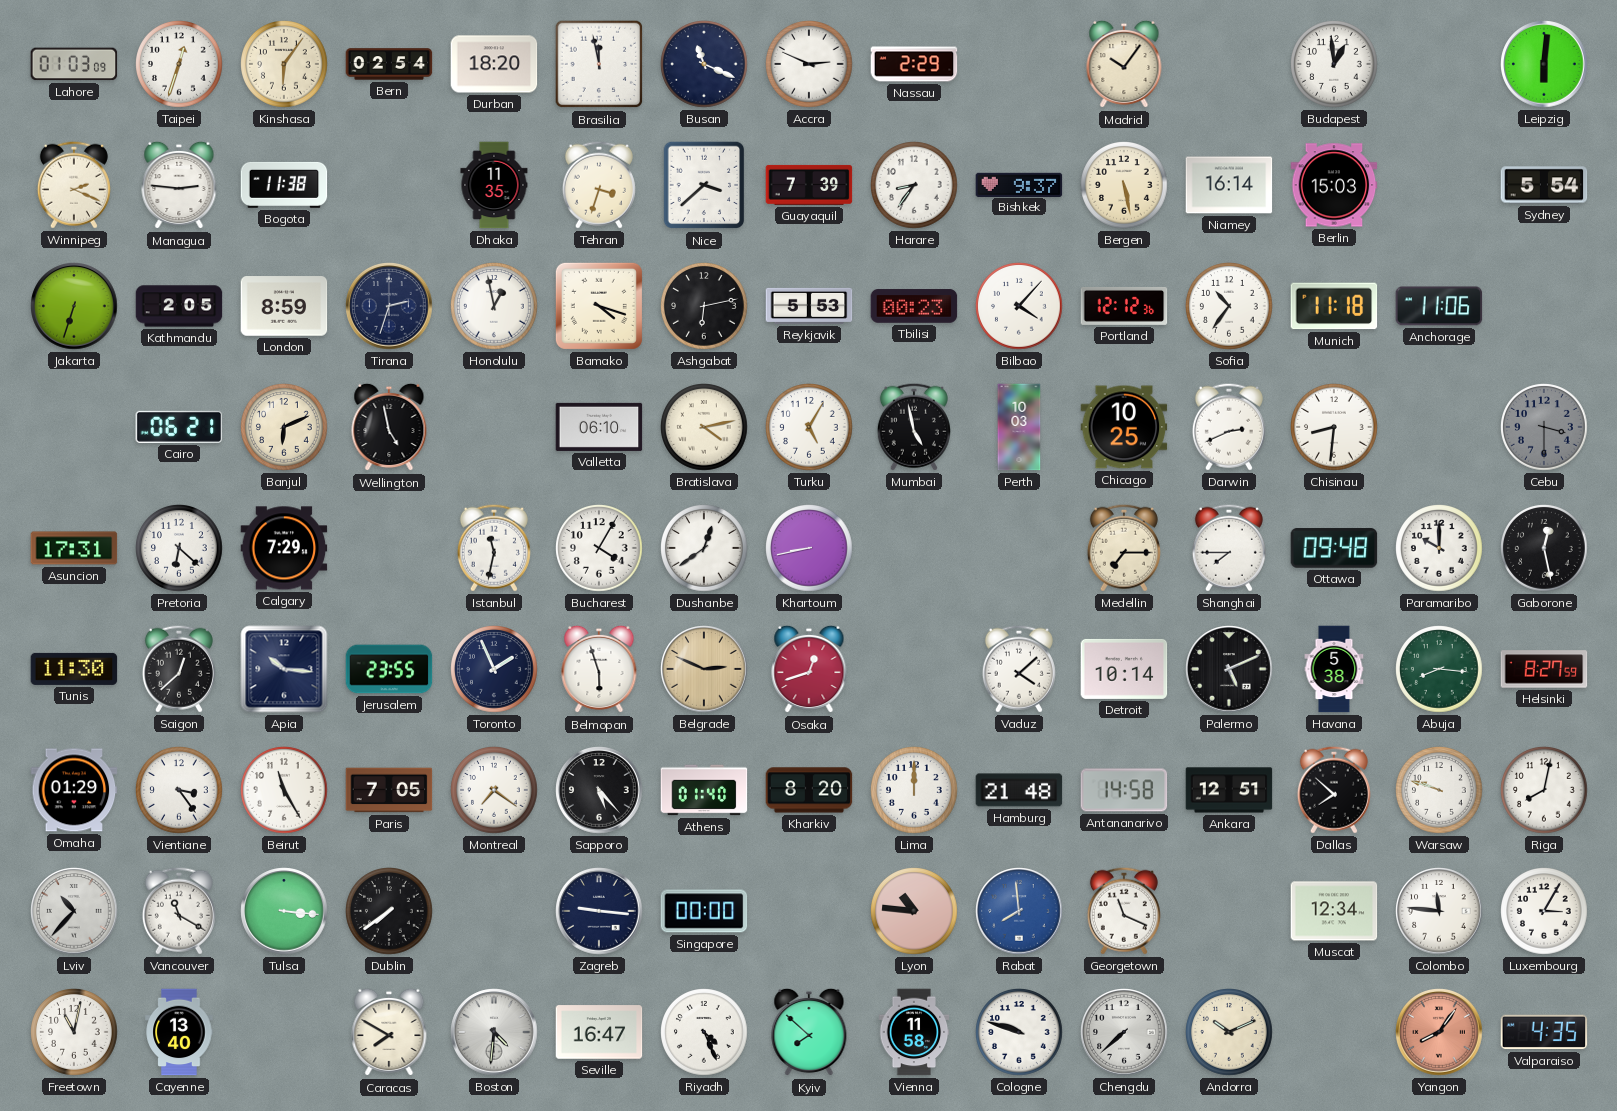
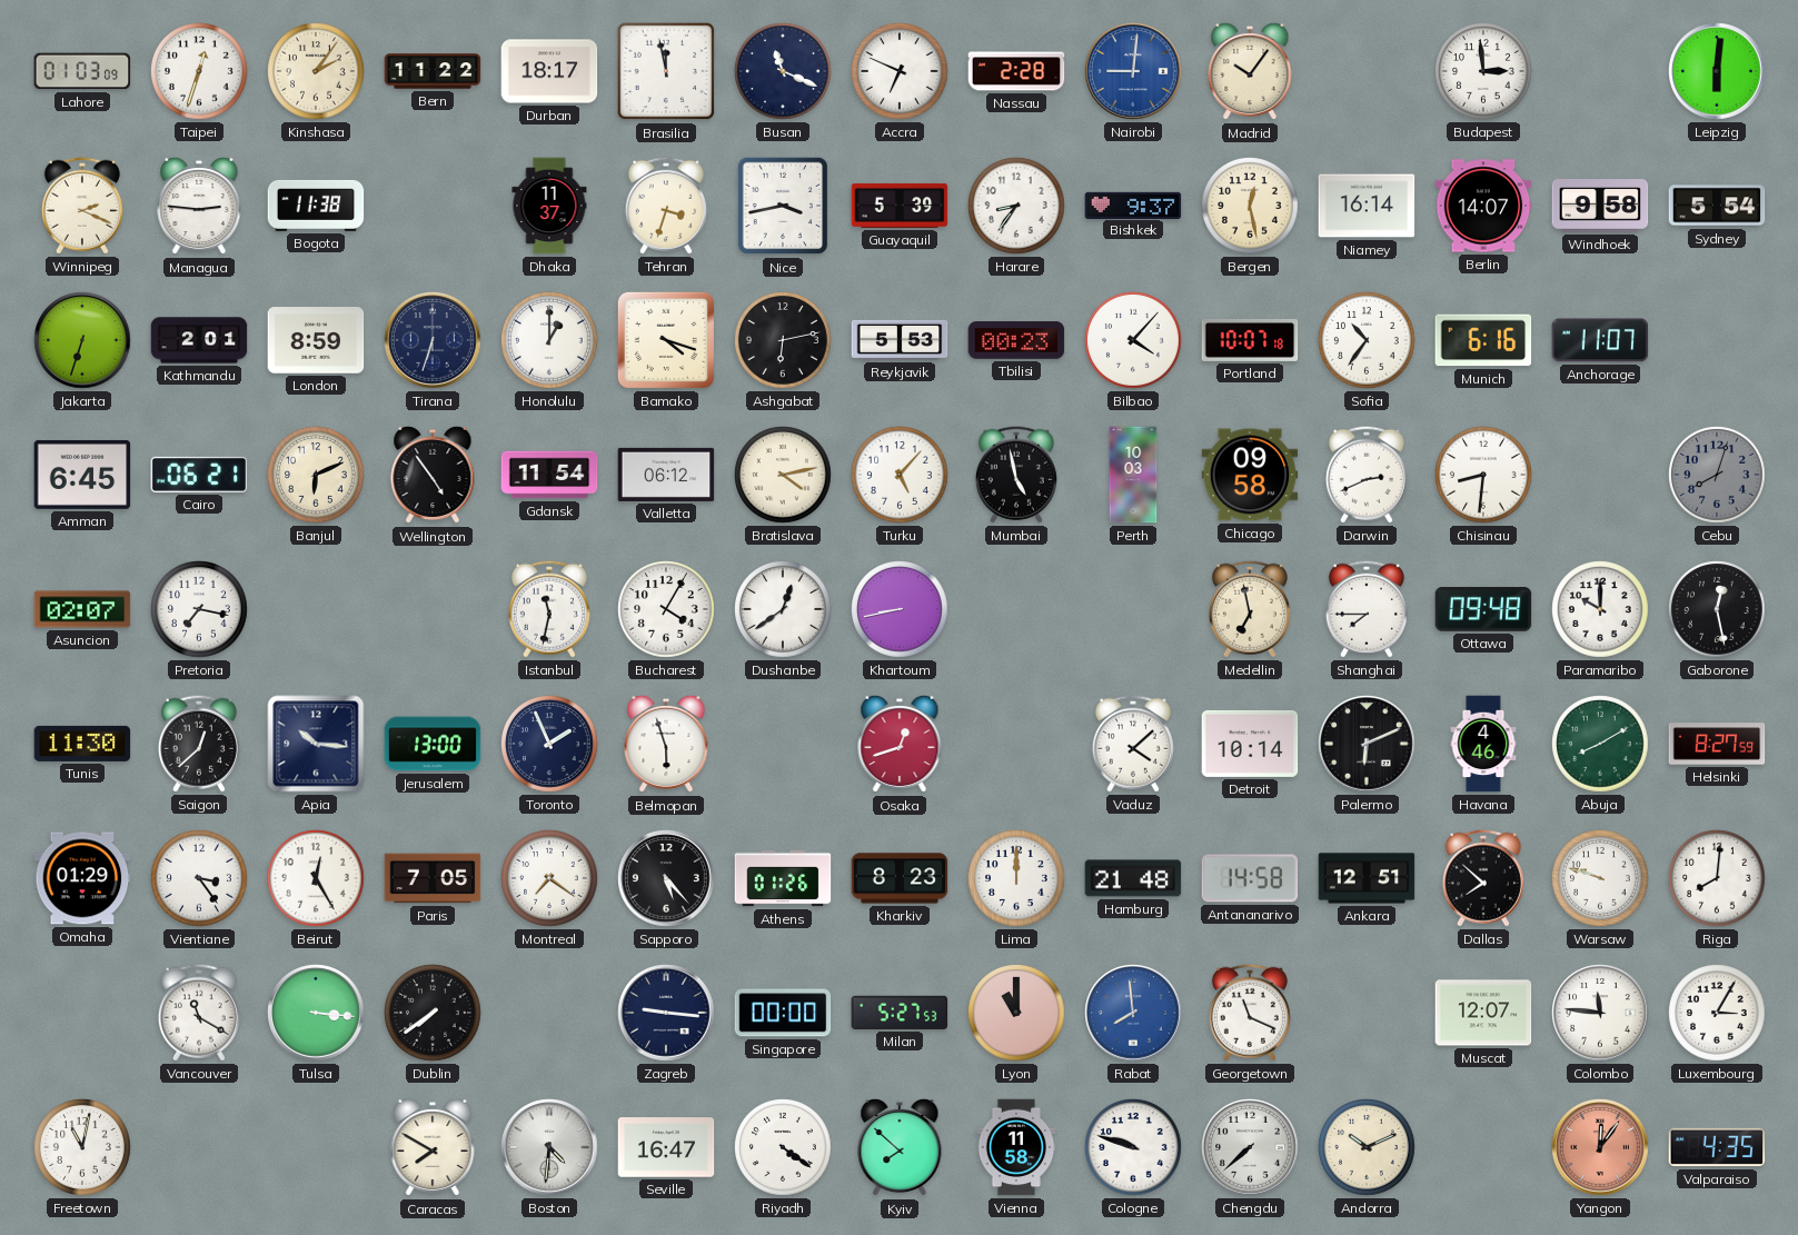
Kinshasa: 6:06 -> 2:06 (316, 71)
Bern: 02:54 -> 11:22 (433, 71)
Durban: 18:20 -> 18:17 (549, 71)
Accra: 2:49 -> 6:49 (900, 71)
Nassau: 2:29 -> 2:28 (1016, 71)
Nairobi: none -> 9:01 (1133, 71)
Budapest: 12:59 -> 2:59 (1483, 71)
Dhaka: 11:35 -> 11:37 (549, 206)
Nice: 3:38 -> 3:43 (783, 206)
Guayaquil: 7:39 -> 5:39 (900, 206)
Bergen: 5:28 -> 12:28 (1250, 206)
Berlin: 15:03 -> 14:07 (1483, 206)
Windhoek: none -> 9:58 (1600, 207)
Kathmandu: 2:05 -> 2:01 (199, 340)
Tirana: 2:33 -> 6:33 (433, 340)
Honolulu: 12:58 -> 1:00 (549, 340)
Portland: 12:12 -> 10:07 (1250, 340)
Munich: 11:18 -> 6:16 (1483, 340)
Anchorage: 11:06 -> 11:07 (1600, 340)
Amman: none -> 6:45 (82, 475)
Wellington: 4:58 -> 4:54 (433, 475)
Gdansk: none -> 11:54 (549, 475)
Valletta: 06:10 -> 06:12 (666, 475)
Turku: 5:05 -> 5:07 (900, 475)
Chicago: 10:25 -> 09:58 (1250, 475)
Cebu: 3:30 -> 8:03 (1717, 475)
Asuncion: 17:31 -> 02:07 (82, 609)
Pretoria: 6:22 -> 7:17 (199, 609)
Calgary: 7:29 -> none (284, 548)
Medellin: 7:15 -> 6:58 (1250, 609)
Jerusalem: 23:55 -> 13:00 (433, 744)
Belgrade: 2:49 -> none (704, 669)
Palermo: 5:11 -> 6:11 (1367, 744)
Havana: 5:38 -> 4:46 (1483, 744)
Abuja: 8:16 -> 8:10 (1600, 744)
Beirut: 11:25 -> 12:25 (316, 878)
Athens: 01:40 -> 01:26 (783, 878)
Kharkiv: 8:20 -> 8:23 (900, 878)
Riga: 8:02 -> 8:01 (1717, 878)
Lviv: 10:37 -> none (74, 911)
Milan: none -> 5:27 (900, 1013)
Lyon: 10:46 -> 11:00 (1016, 1013)
Muscat: 12:34 -> 12:07 (1483, 1013)
Cayenne: 13:40 -> none (179, 1032)
Riyadh: 4:26 -> 4:21 (783, 1147)
Yangon: 8:06 -> 12:06 (1600, 1147)
